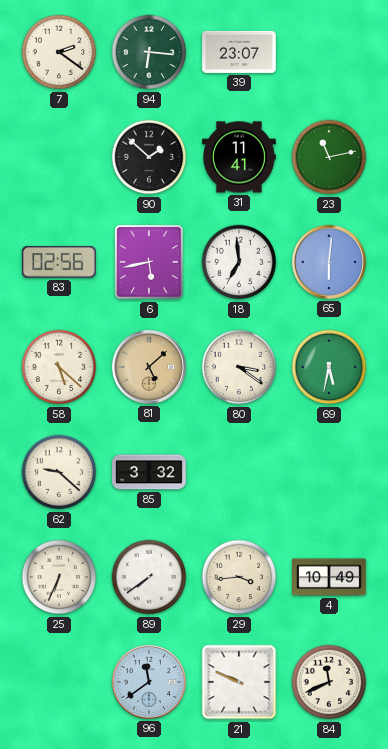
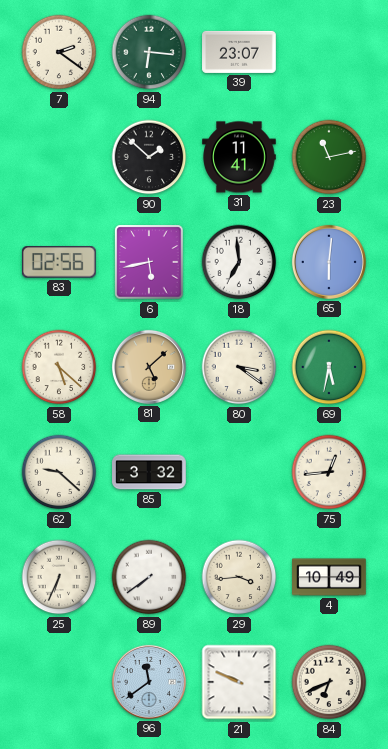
75: none -> 12:44 (329, 472)
84: 11:41 -> 6:41 (329, 682)
